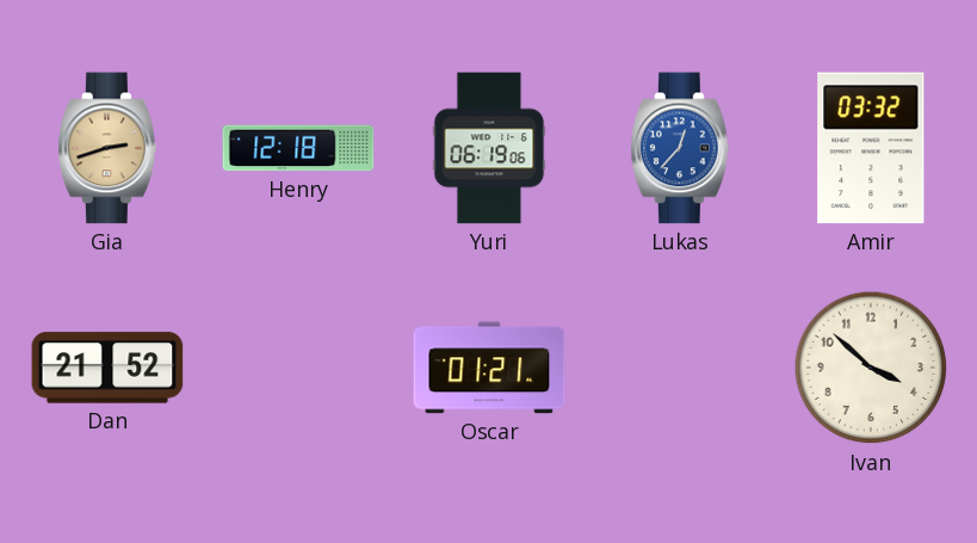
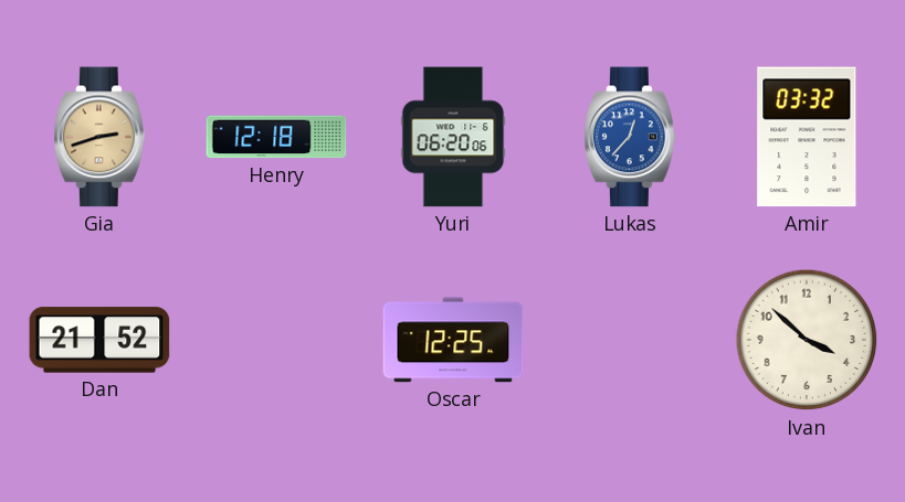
Yuri: 06:19 -> 06:20 (453, 137)
Oscar: 01:21 -> 12:25 (453, 340)
